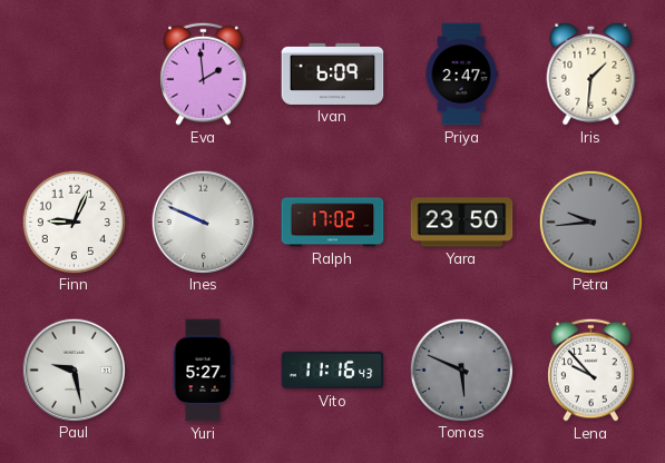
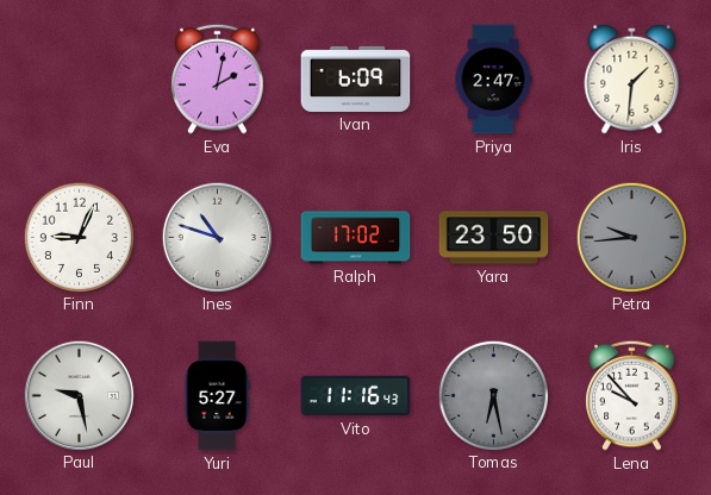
Eva: 1:59 -> 2:02 (218, 79)
Ines: 9:49 -> 10:48 (217, 237)
Tomas: 5:49 -> 6:28 (493, 395)
